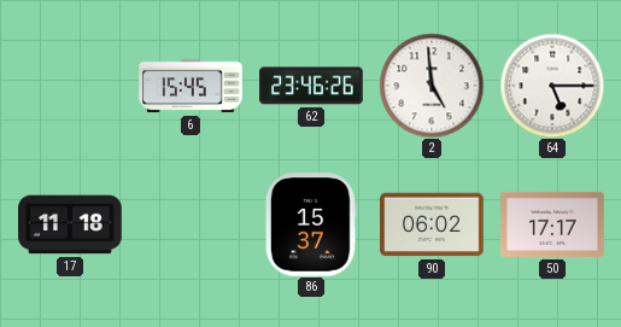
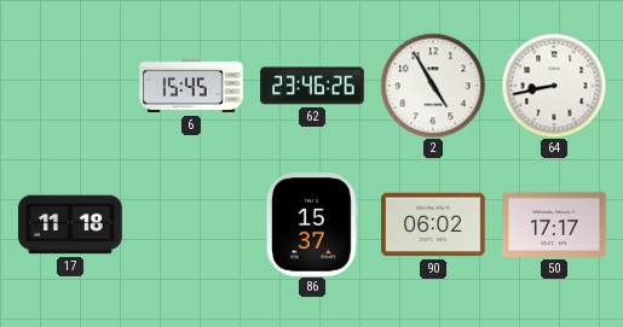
2: 4:59 -> 4:55 (433, 86)
64: 5:15 -> 8:43 (554, 86)
